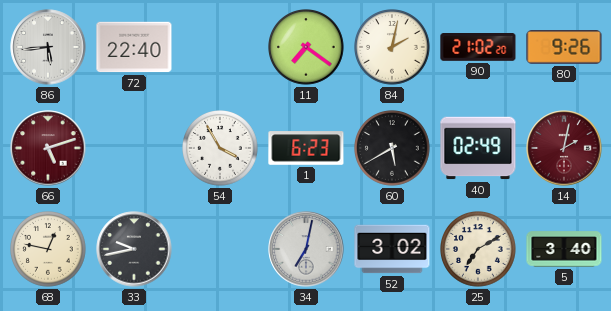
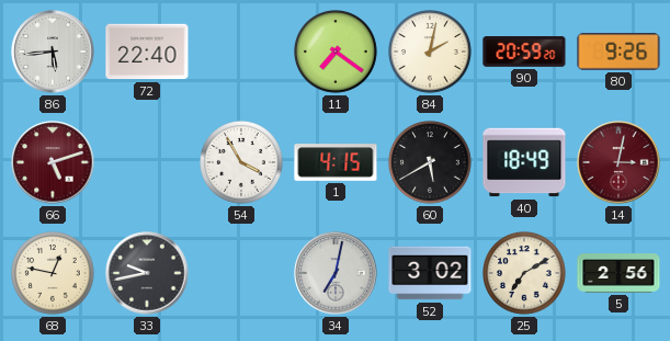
90: 21:02 -> 20:59 (524, 52)
1: 6:23 -> 4:15 (336, 162)
40: 02:49 -> 18:49 (524, 162)
14: 2:02 -> 3:02 (618, 162)
5: 3:40 -> 2:56 (618, 273)
